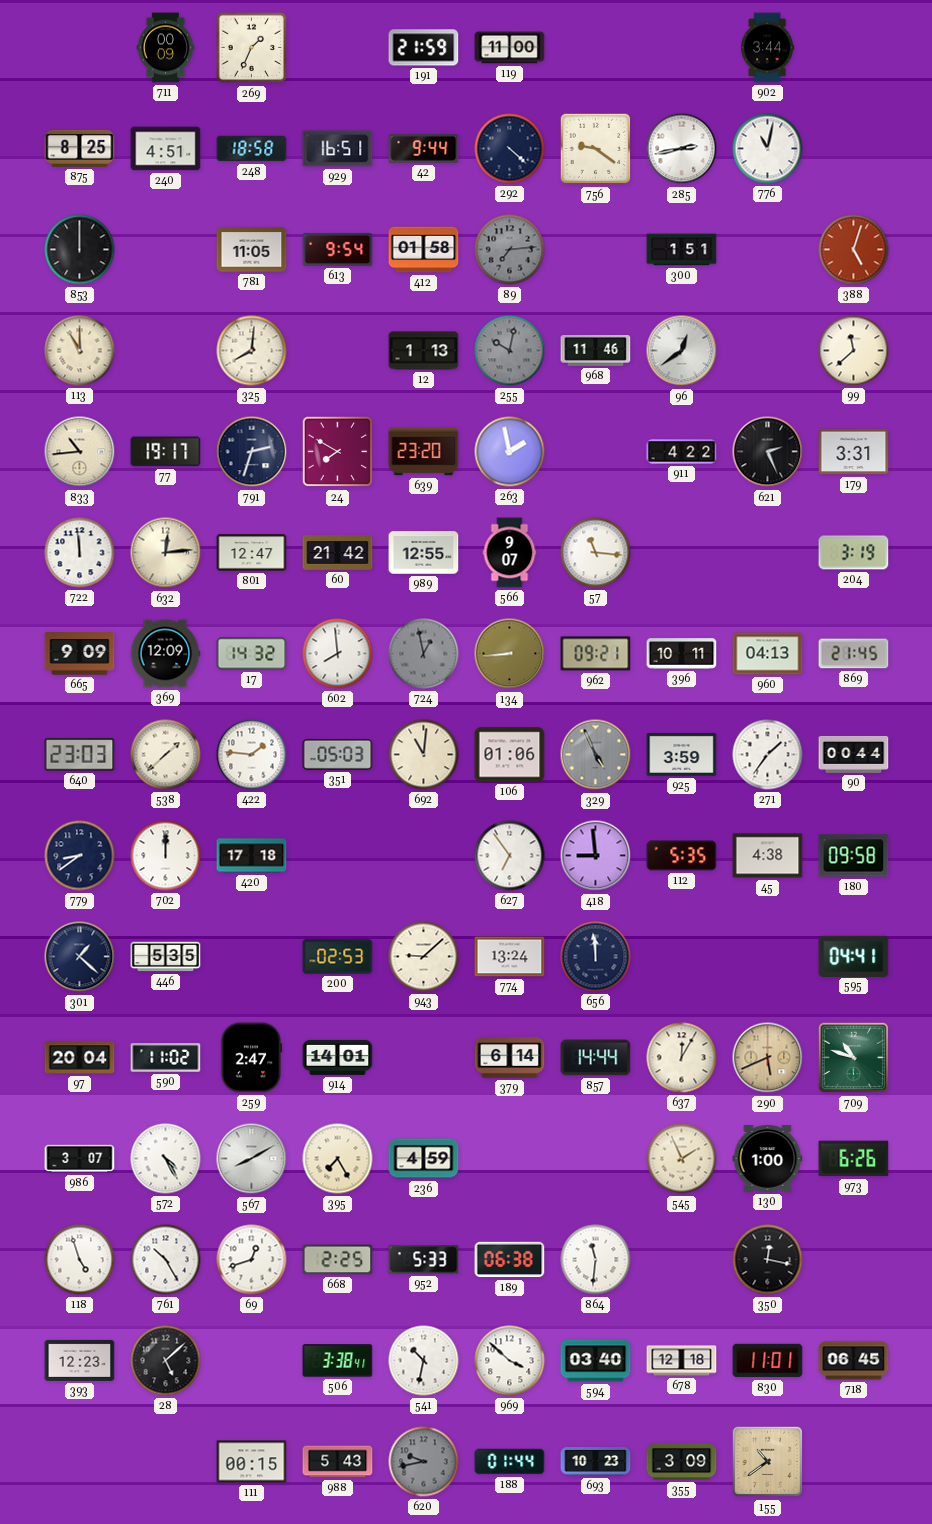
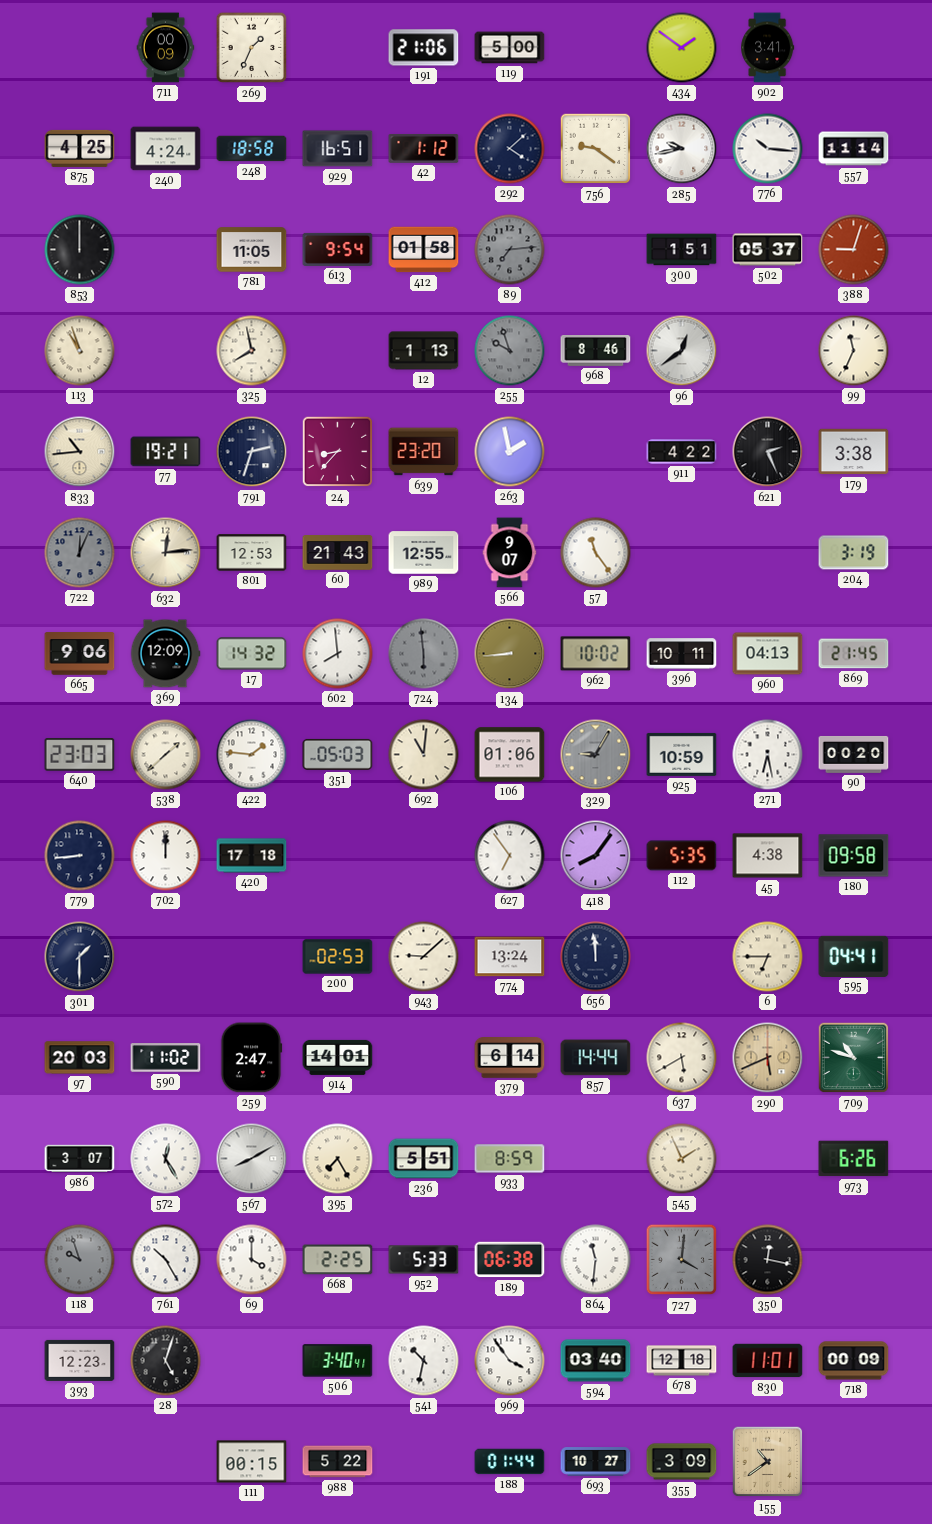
191: 21:59 -> 21:06 (424, 48)
119: 11:00 -> 5:00 (510, 48)
434: none -> 1:51 (682, 48)
902: 3:44 -> 3:41 (768, 48)
875: 8:25 -> 4:25 (80, 148)
240: 4:51 -> 4:24 (166, 149)
42: 9:44 -> 1:12 (424, 148)
292: 4:22 -> 4:08 (510, 149)
285: 2:43 -> 9:43 (682, 149)
776: 11:02 -> 10:16 (768, 149)
557: none -> 11:14 (854, 149)
502: none -> 05:37 (768, 250)
388: 5:03 -> 9:03 (854, 250)
113: 11:00 -> 10:57 (80, 351)
325: 8:01 -> 7:58 (252, 351)
255: 10:02 -> 9:57 (510, 351)
968: 11:46 -> 8:46 (596, 351)
99: 11:38 -> 11:34 (854, 351)
77: 19:17 -> 19:21 (166, 452)
24: 7:50 -> 8:37 (338, 452)
179: 3:31 -> 3:38 (854, 452)
722: 11:59 -> 12:04 (80, 553)
722 dial: white -> grey (80, 553)
801: 12:47 -> 12:53 (252, 553)
60: 21:42 -> 21:43 (338, 553)
57: 11:16 -> 11:24 (596, 553)
665: 9:09 -> 9:06 (80, 654)
724: 12:58 -> 5:59 (424, 654)
962: 09:21 -> 10:02 (596, 654)
329: 4:56 -> 9:05 (596, 755)
925: 3:59 -> 10:59 (682, 754)
271: 1:36 -> 6:28 (768, 755)
90: 00:44 -> 00:20 (854, 754)
779: 8:39 -> 8:44 (80, 856)
418: 8:59 -> 8:06 (596, 856)
301: 1:22 -> 1:30 (80, 957)
446: 5:35 -> none (166, 957)
6: none -> 6:45 (768, 957)
97: 20:04 -> 20:03 (80, 1058)
637: 12:05 -> 5:40 (682, 1058)
572: 4:25 -> 12:25 (166, 1159)
236: 4:59 -> 5:51 (424, 1159)
933: none -> 8:59 (510, 1159)
130: 1:00 -> none (768, 1159)
118: 4:57 -> 9:57 (80, 1260)
118 dial: white -> grey (80, 1260)
69: 12:42 -> 4:00 (252, 1260)
727: none -> 4:01 (682, 1260)
28: 5:08 -> 5:03 (166, 1361)
506: 3:38 -> 3:40 (338, 1361)
969: 3:52 -> 3:54 (510, 1361)
718: 06:45 -> 00:09 (854, 1361)
988: 5:43 -> 5:22 (338, 1462)
620: 9:43 -> none (424, 1462)
693: 10:23 -> 10:27 (596, 1462)
